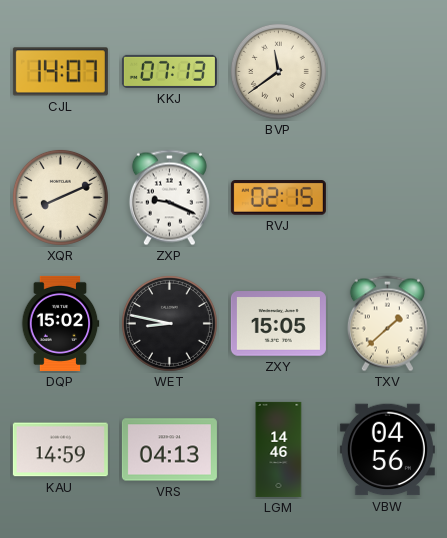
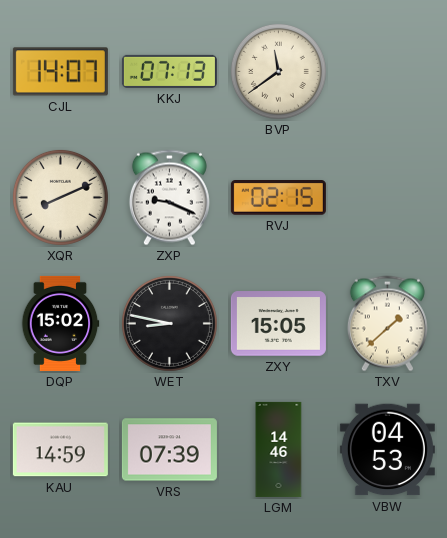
VRS: 04:13 -> 07:39 (169, 450)
VBW: 04:56 -> 04:53 (387, 450)
